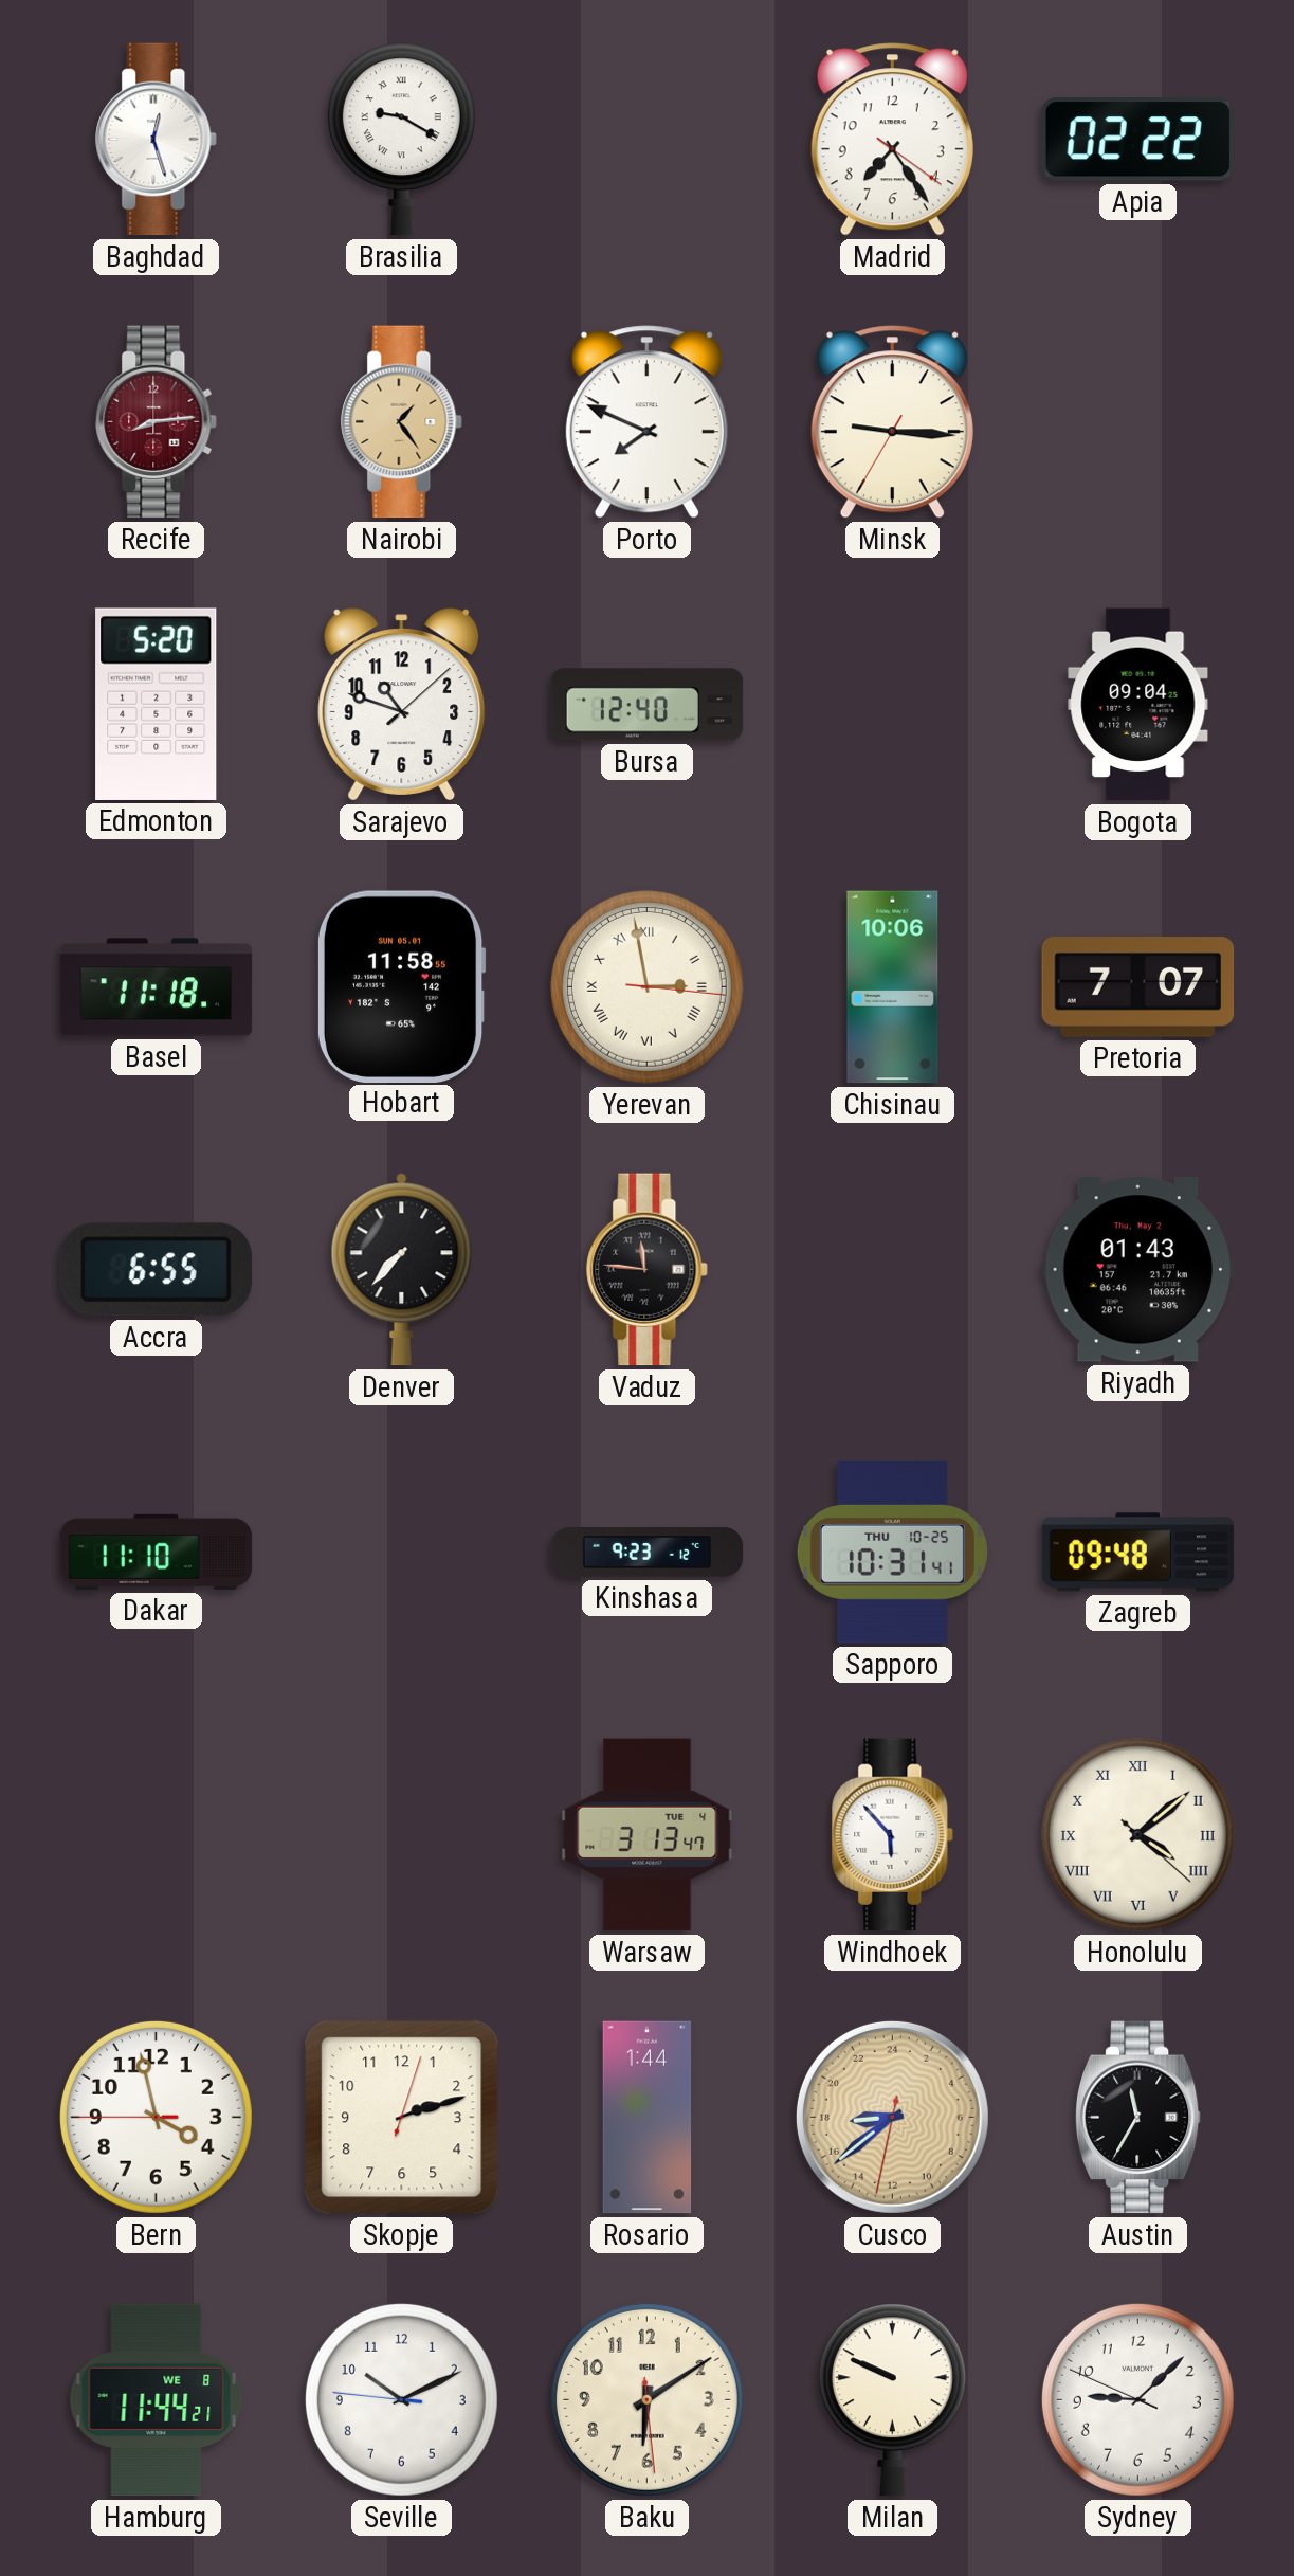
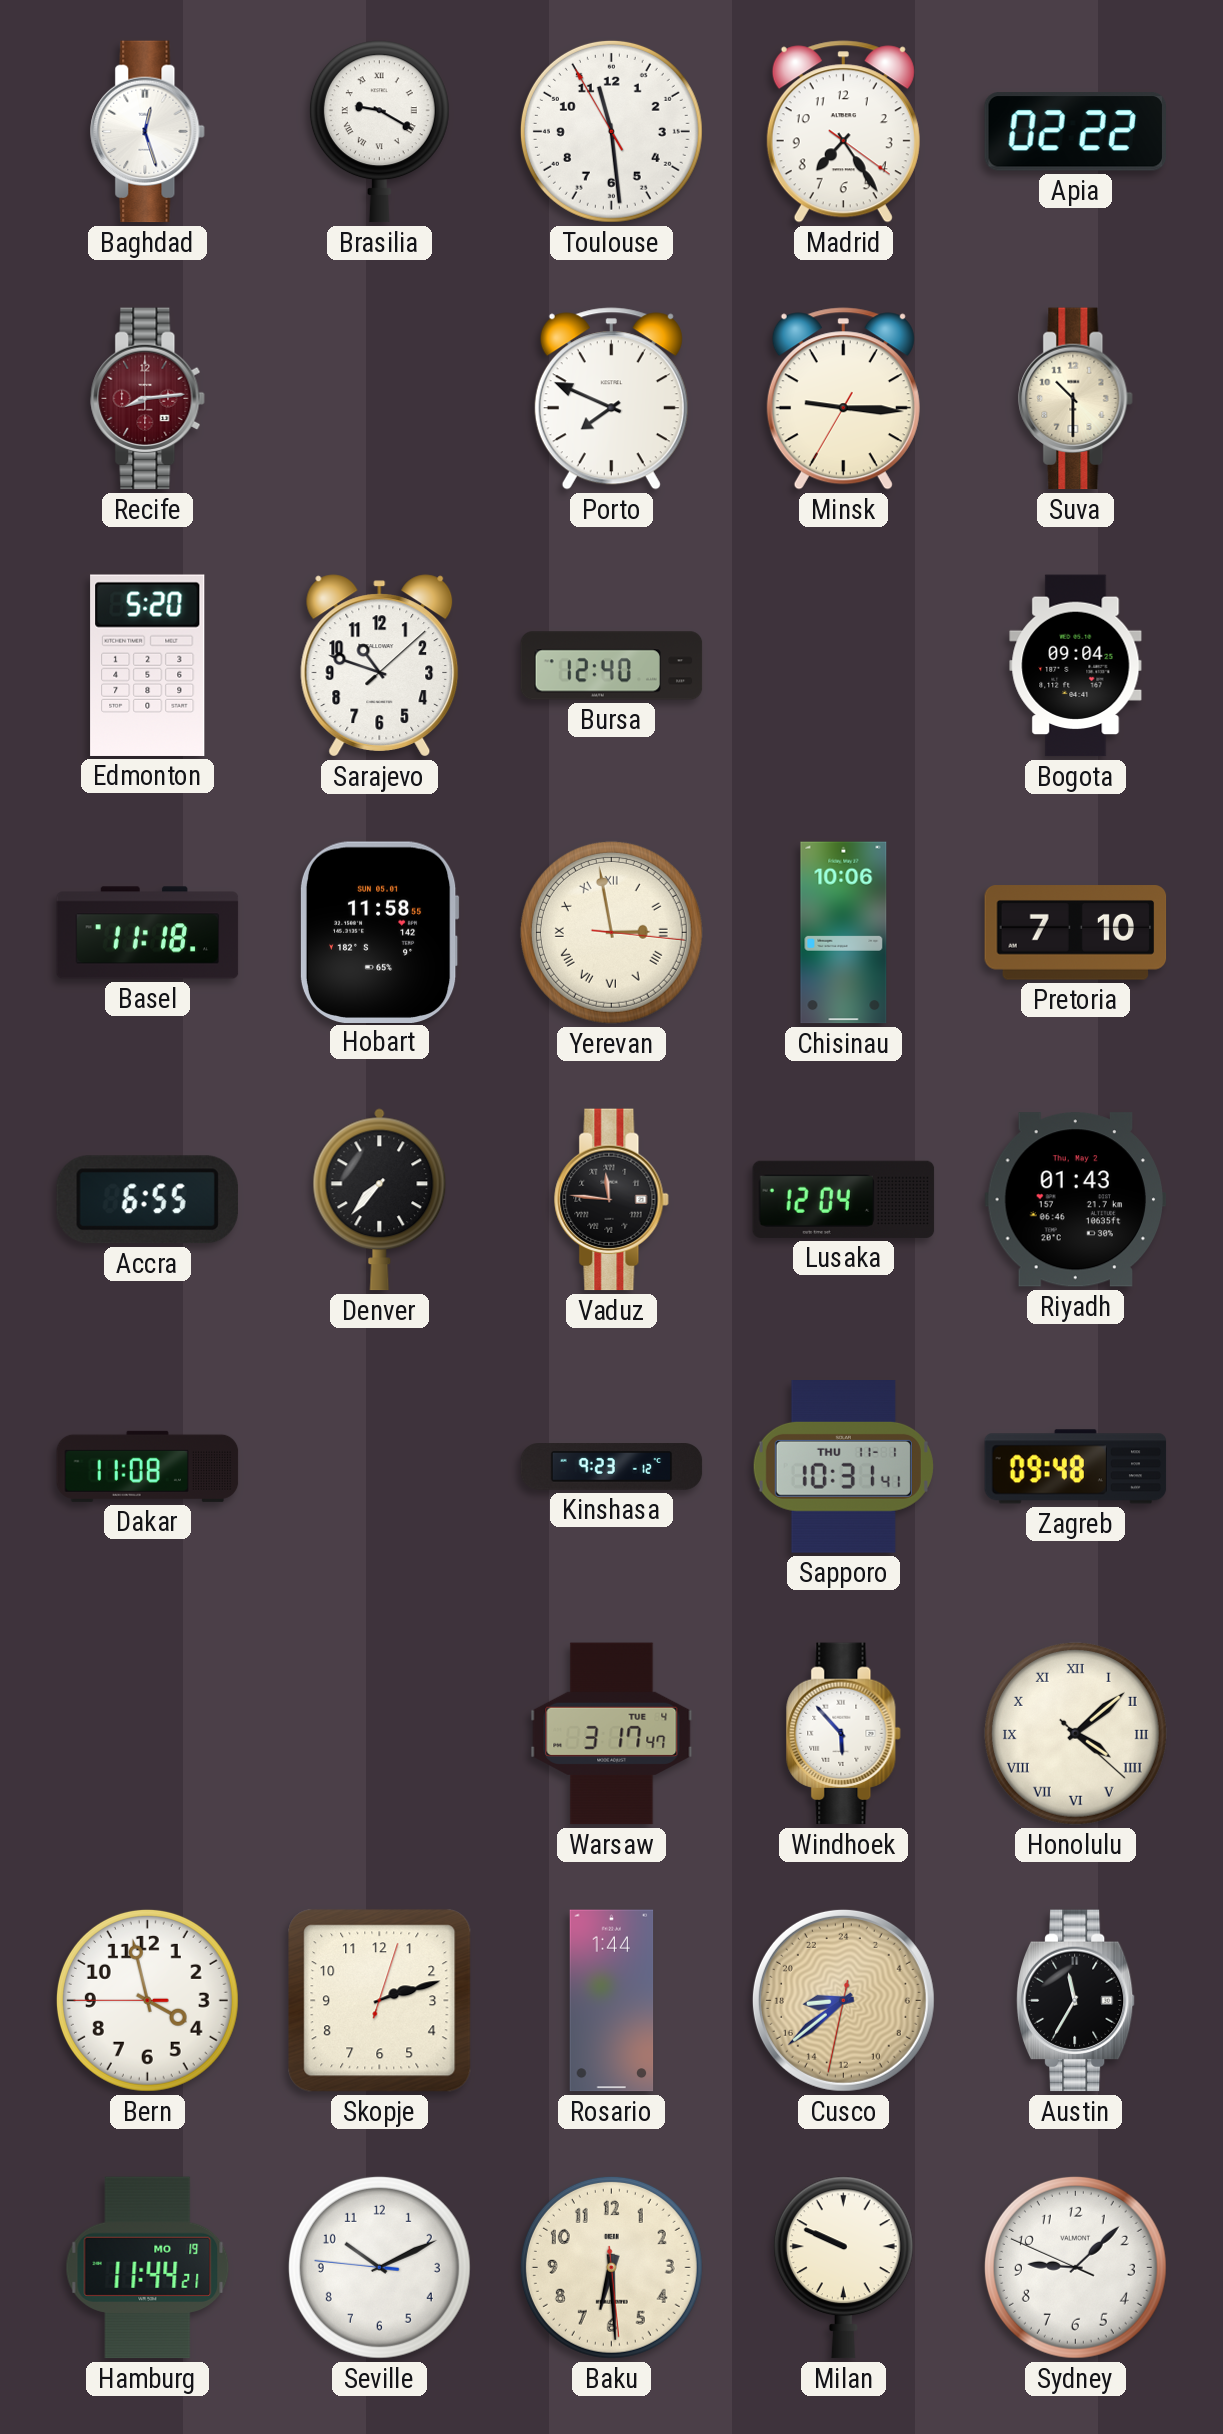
Toulouse: none -> 11:28 (611, 131)
Nairobi: 1:24 -> none (402, 422)
Suva: none -> 10:30 (1076, 399)
Pretoria: 7:07 -> 7:10 (1076, 933)
Lusaka: none -> 12:04 (844, 1199)
Dakar: 11:10 -> 11:08 (148, 1466)
Sapporo date: THU 10-25 -> THU 11-1 (843, 1467)
Warsaw: 3:13 -> 3:17 (612, 1734)
Hamburg date: WE 8 -> MO 19 (148, 2268)
Baku: 6:09 -> 6:29 (611, 2267)
